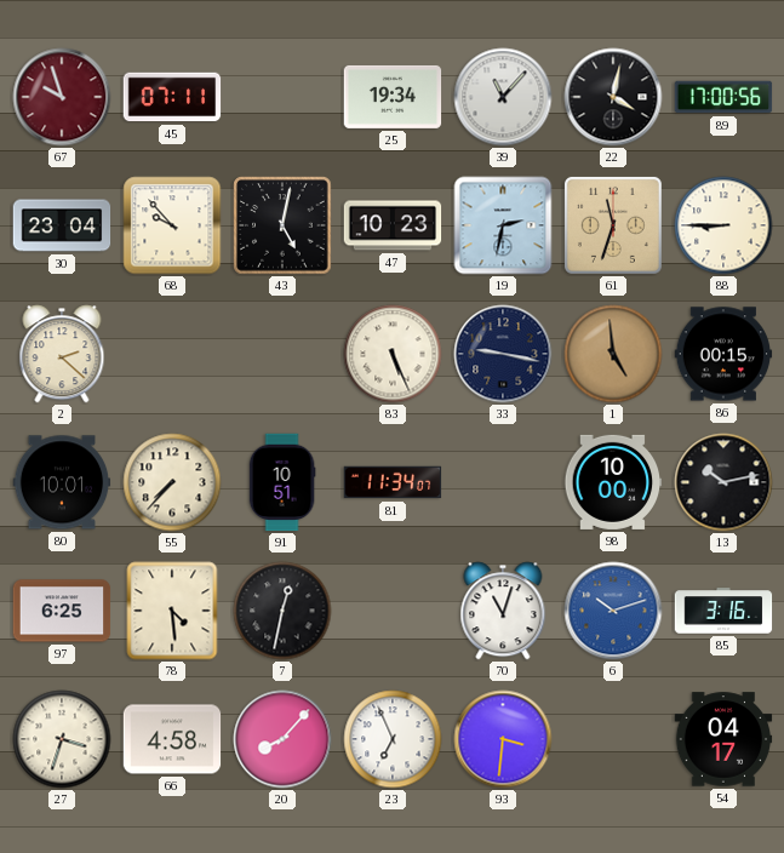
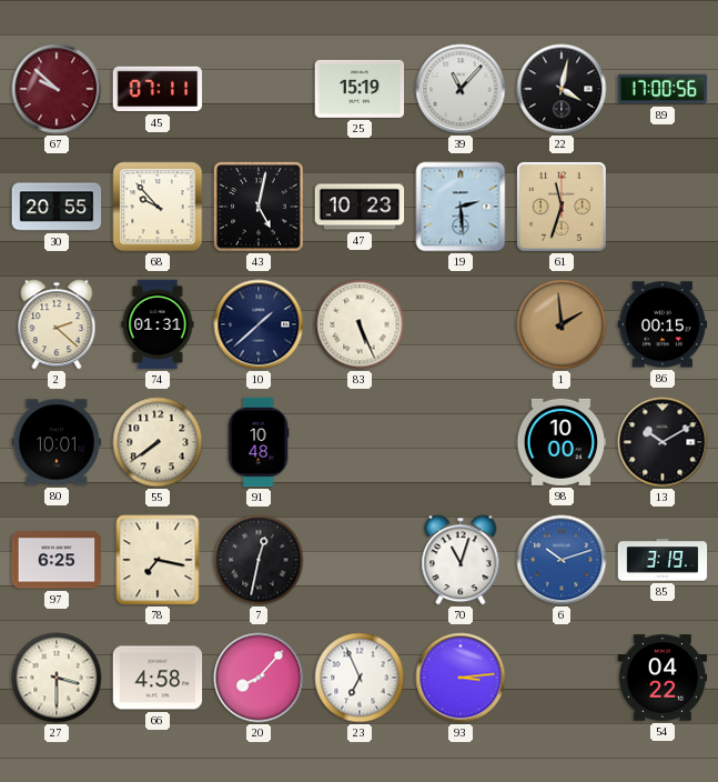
67: 9:57 -> 9:52 (57, 89)
25: 19:34 -> 15:19 (360, 89)
30: 23:04 -> 20:55 (57, 207)
19: 2:32 -> 2:29 (461, 207)
88: 8:45 -> none (723, 225)
74: none -> 01:31 (158, 324)
10: none -> 1:38 (259, 324)
33: 9:17 -> none (503, 354)
1: 4:59 -> 1:59 (562, 324)
55: 7:37 -> 7:39 (158, 442)
91: 10:51 -> 10:48 (259, 442)
81: 11:34 -> none (393, 482)
13: 10:13 -> 10:10 (663, 442)
78: 4:29 -> 7:17 (158, 560)
85: 3:16 -> 3:19 (663, 560)
27: 3:33 -> 3:30 (57, 678)
93: 3:31 -> 3:14 (461, 678)
54: 04:17 -> 04:22 (663, 678)
